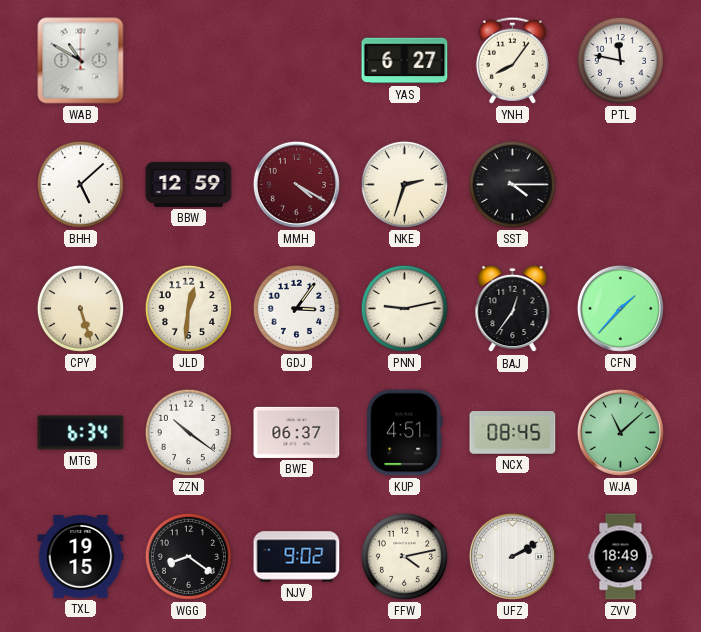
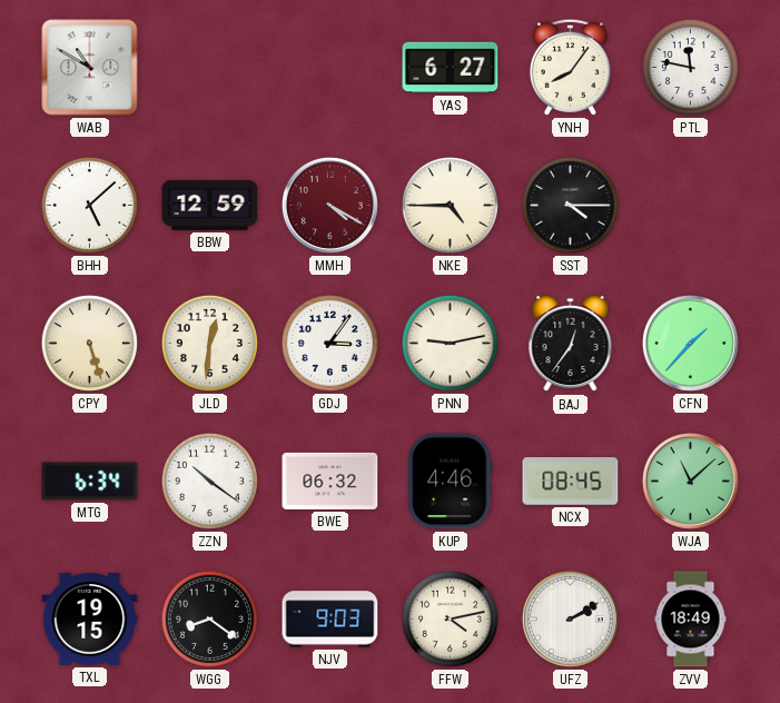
NKE: 2:33 -> 4:45 (450, 205)
BWE: 06:37 -> 06:32 (330, 481)
KUP: 4:51 -> 4:46 (451, 482)
NJV: 9:02 -> 9:03 (330, 620)
